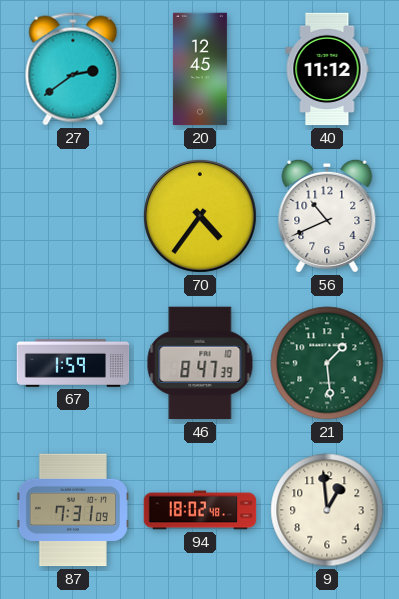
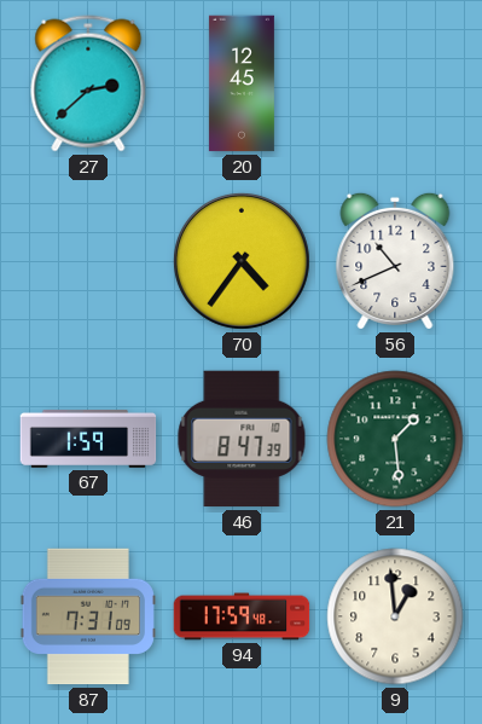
27: 2:39 -> 2:38 (88, 83)
40: 11:12 -> none (327, 69)
94: 18:02 -> 17:59 (242, 616)
